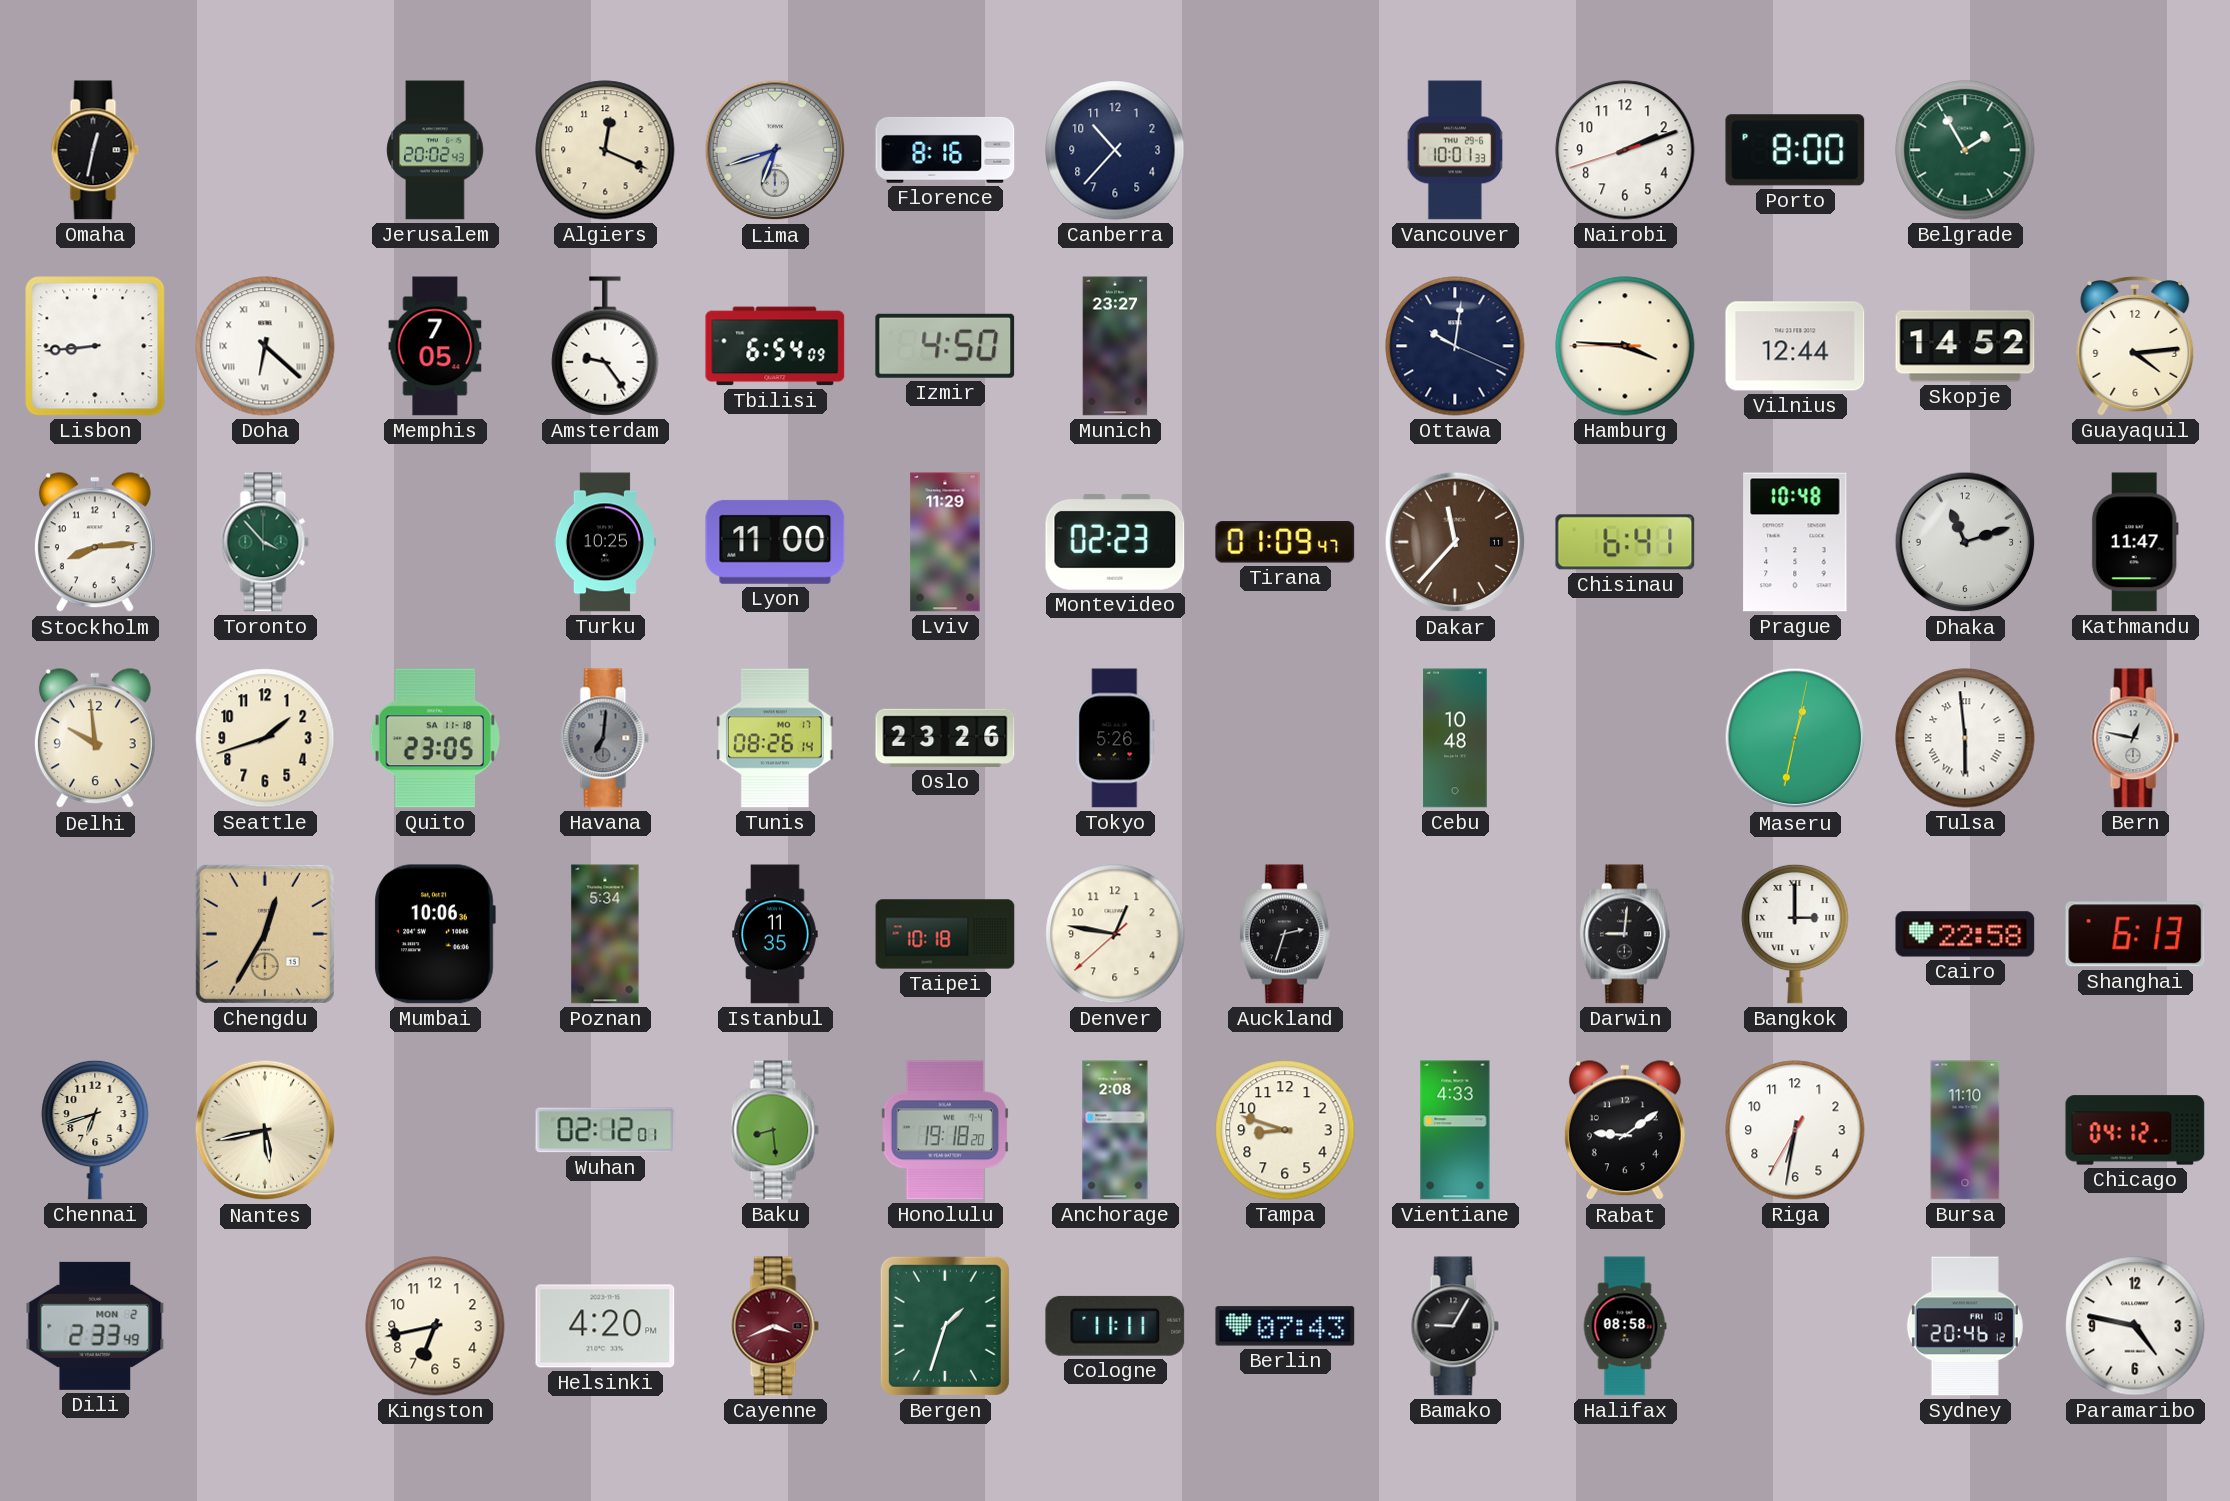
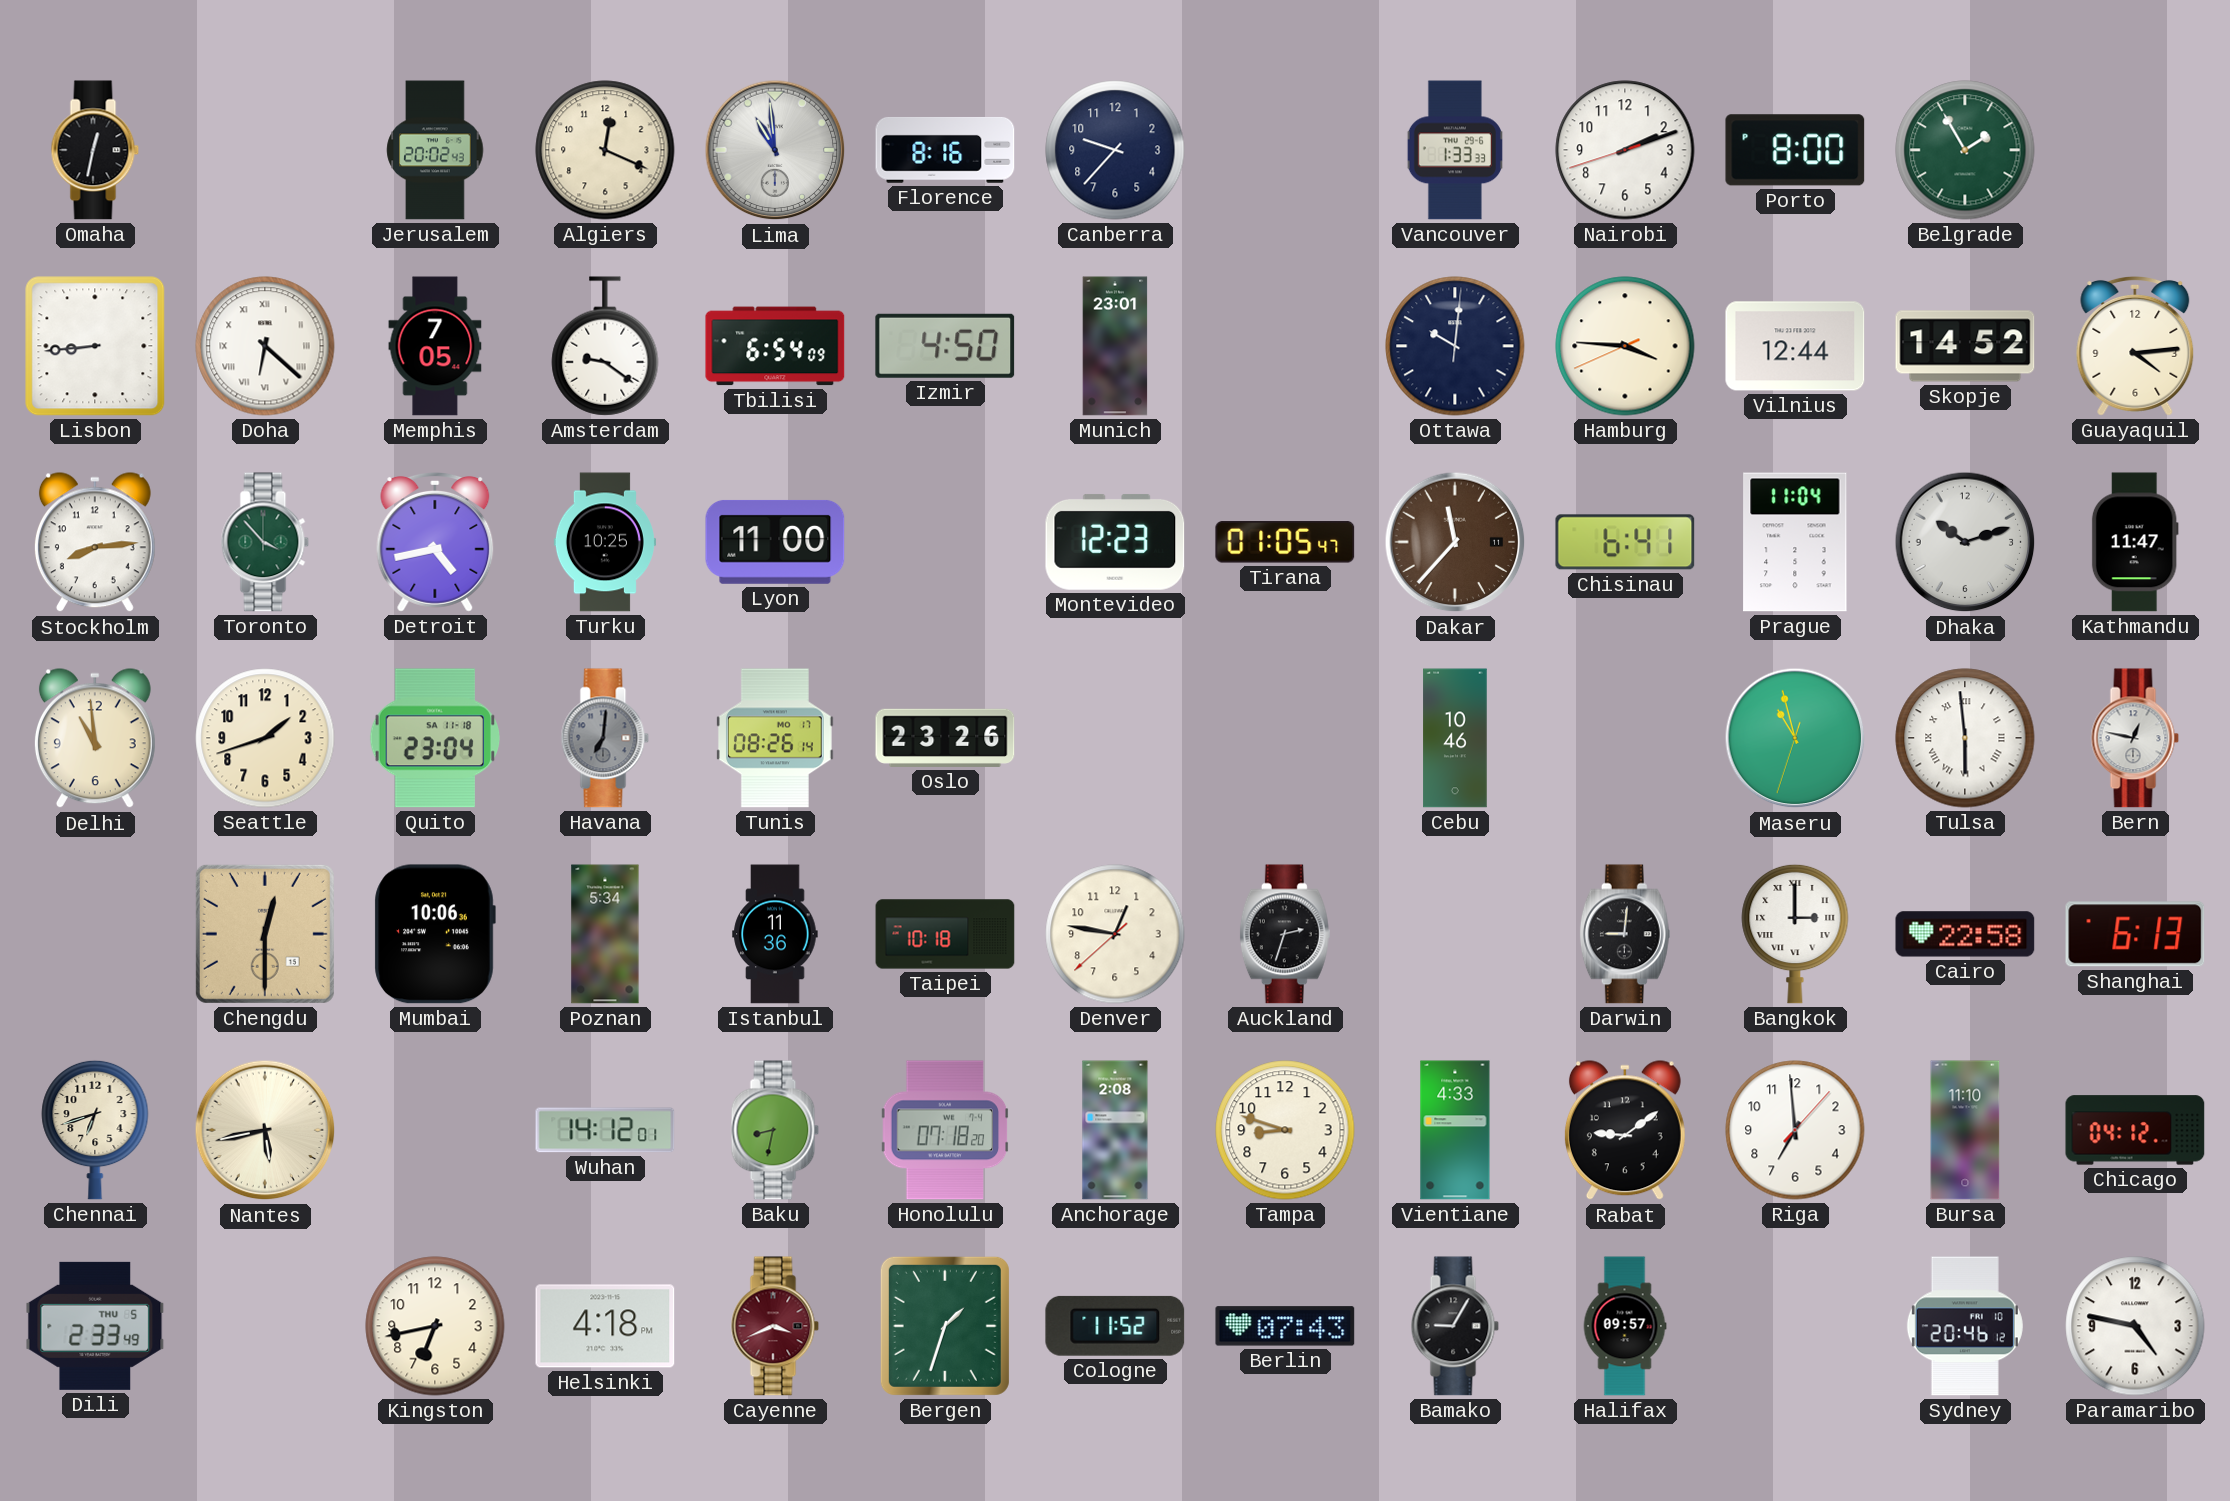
Lima: 6:42 -> 10:59 (775, 150)
Canberra: 10:37 -> 9:37 (1115, 150)
Vancouver: 10:01 -> 1:33 (1455, 150)
Amsterdam: 9:24 -> 9:21 (605, 346)
Munich: 23:27 -> 23:01 (1115, 346)
Ottawa: 10:01:19 -> 10:01:01 (1455, 346)
Hamburg: 3:45:45 -> 3:45:41 (1625, 346)
Detroit: none -> 4:43 (435, 543)
Lviv: 11:29 -> none (945, 542)
Montevideo: 02:23 -> 12:23 (1115, 542)
Tirana: 01:09 -> 01:05 (1285, 542)
Prague: 10:48 -> 11:04 (1795, 542)
Dhaka: 11:12 -> 10:12 (1965, 542)
Delhi: 9:59 -> 10:59 (95, 739)
Quito: 23:05 -> 23:04 (434, 738)
Tokyo: 5:26 -> none (1115, 738)
Cebu: 10:48 -> 10:46 (1455, 738)
Maseru: 12:32 -> 10:57 (1795, 738)
Chengdu: 12:35 -> 12:30 (265, 934)
Istanbul: 11:35 -> 11:36 (775, 934)
Wuhan: 02:12 -> 14:12 (605, 1130)
Baku: 8:29 -> 8:32 (775, 1130)
Honolulu: 19:18 -> 07:18 (945, 1130)
Riga: 6:31 -> 6:59 (1795, 1130)
Dili date: MON 2 -> THU 5 (95, 1326)
Helsinki: 4:20 -> 4:18 (605, 1326)
Cologne: 11:11 -> 11:52 (1115, 1326)
Halifax: 08:58 -> 09:57 (1625, 1326)
